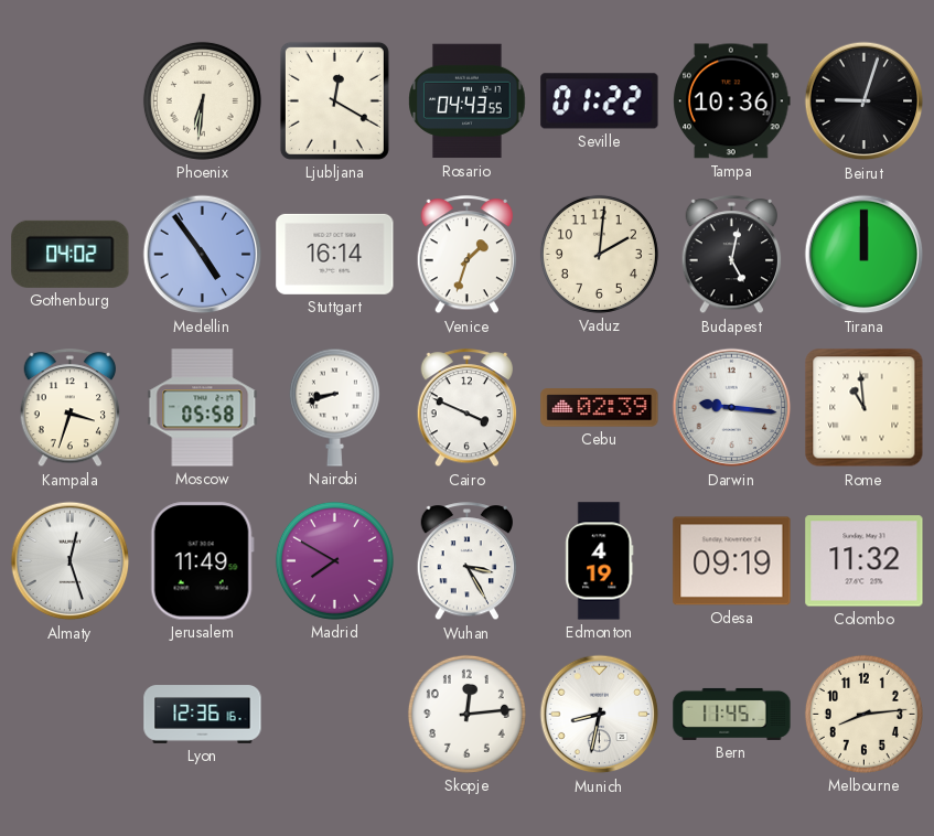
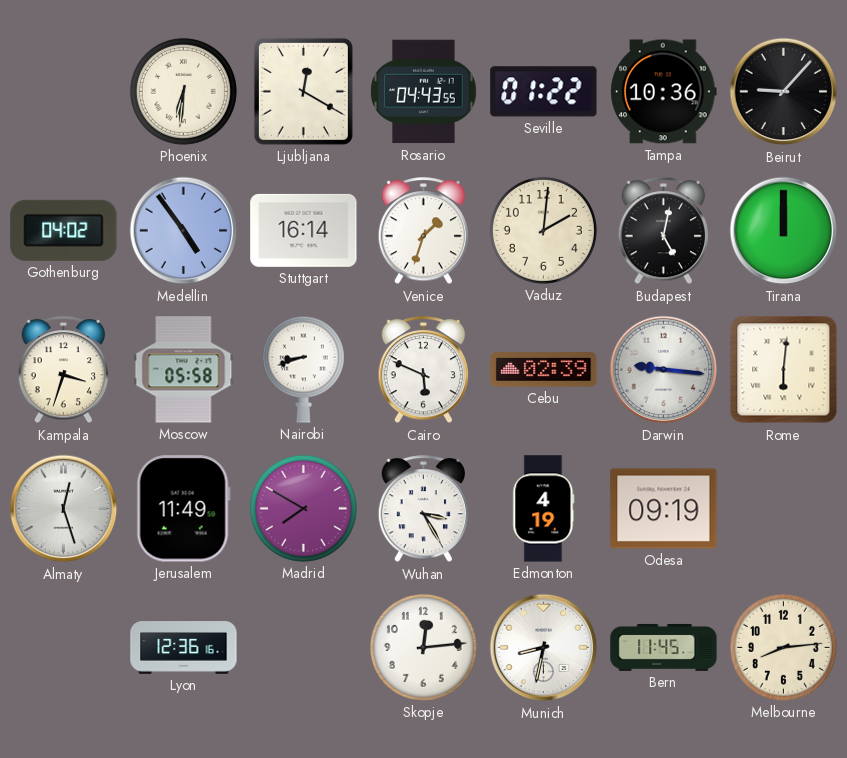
Beirut: 9:03 -> 9:07 (784, 92)
Cairo: 3:49 -> 5:49 (424, 370)
Rome: 10:59 -> 6:01 (784, 370)
Colombo: 11:32 -> none (865, 561)
